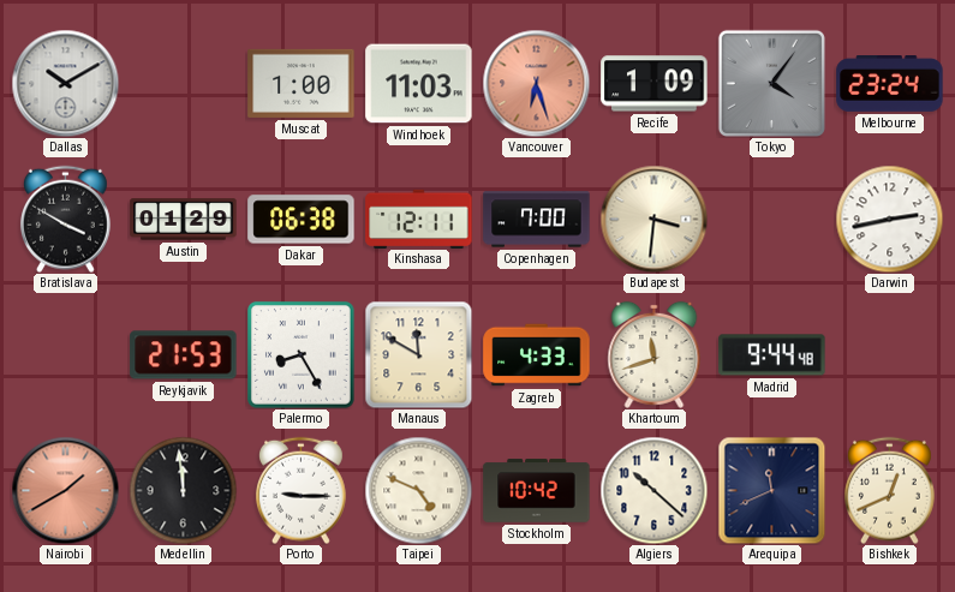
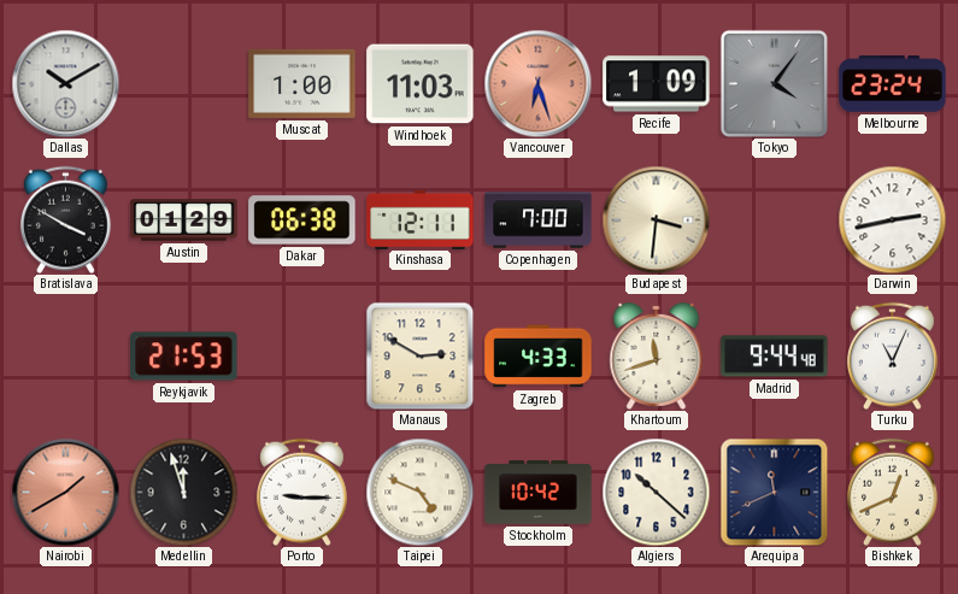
Palermo: 8:25 -> none (302, 355)
Manaus: 11:50 -> 2:50 (419, 355)
Turku: none -> 11:04 (892, 355)
Medellin: 11:59 -> 11:57 (183, 492)
